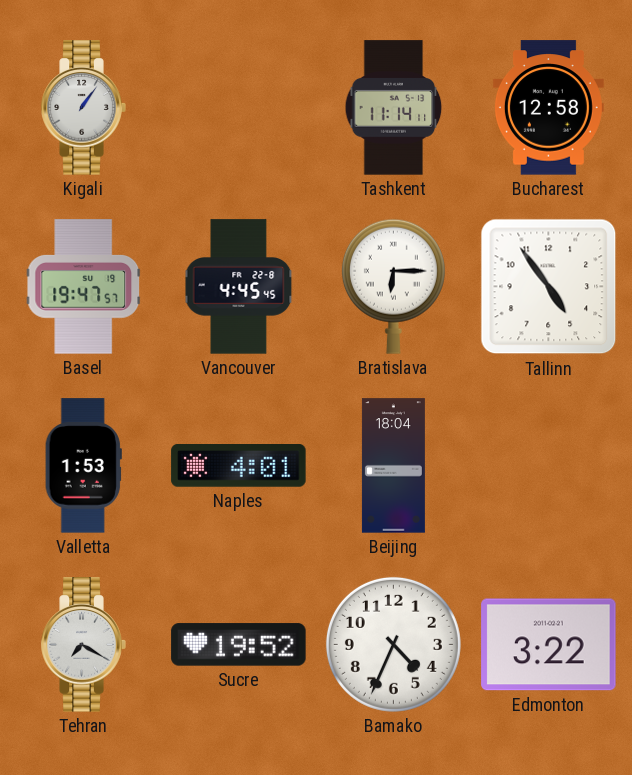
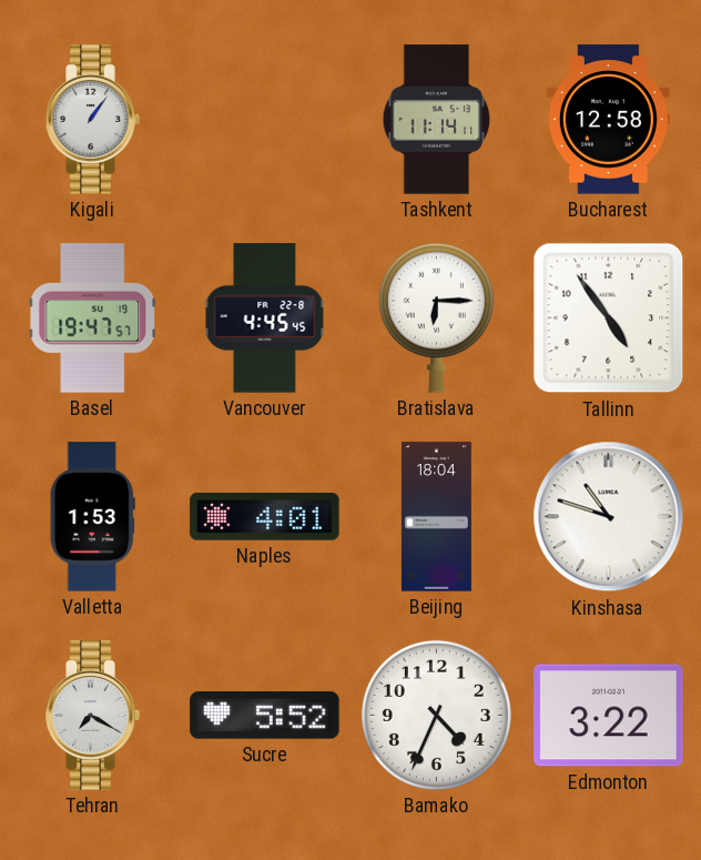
Kinshasa: none -> 10:48 (609, 517)
Sucre: 19:52 -> 5:52 (265, 716)
